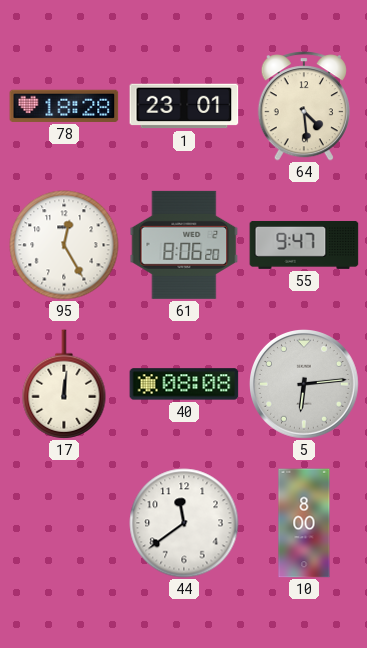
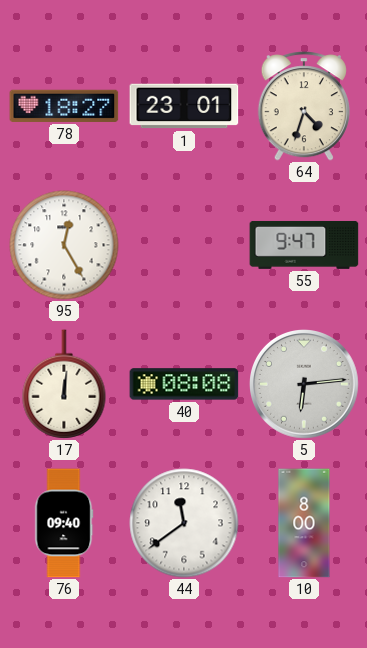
78: 18:28 -> 18:27 (64, 106)
64: 4:29 -> 4:33 (304, 106)
61: 8:06 -> none (184, 245)
76: none -> 09:40 (64, 523)
